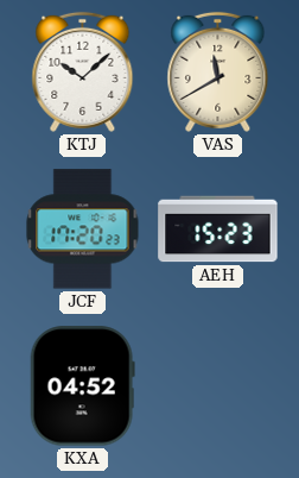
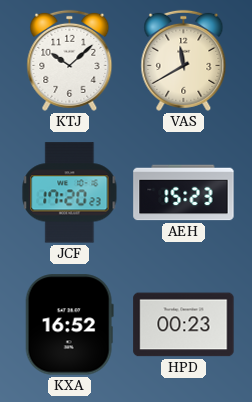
KXA: 04:52 -> 16:52 (69, 325)
HPD: none -> 00:23 (184, 325)
